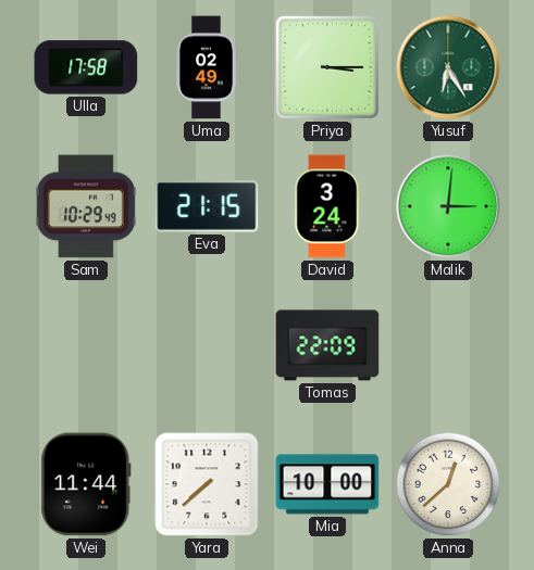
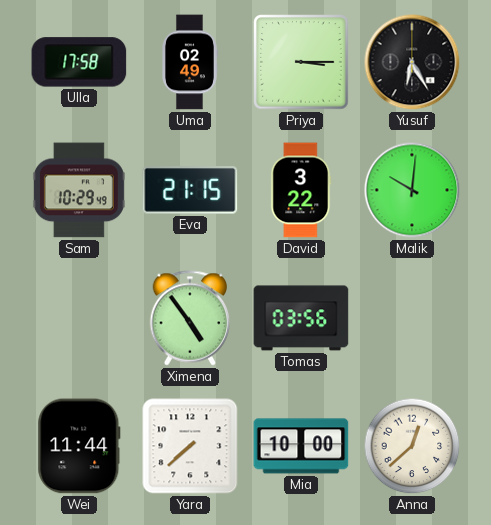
Yusuf dial: green -> black (412, 62)
David: 3:24 -> 3:22 (301, 190)
Malik: 3:01 -> 10:01 (412, 190)
Ximena: none -> 4:54 (190, 318)
Tomas: 22:09 -> 03:56 (301, 318)
